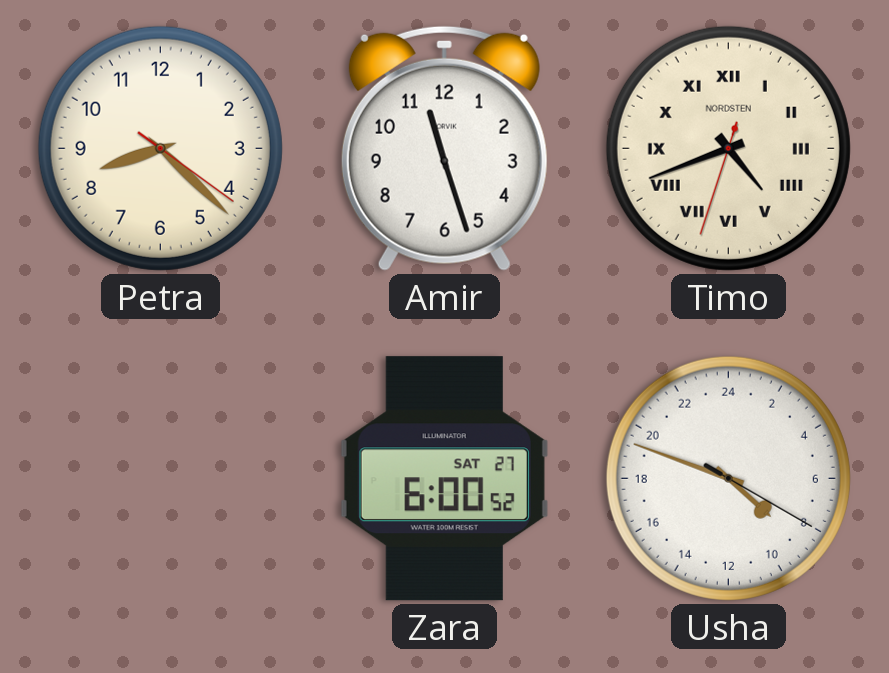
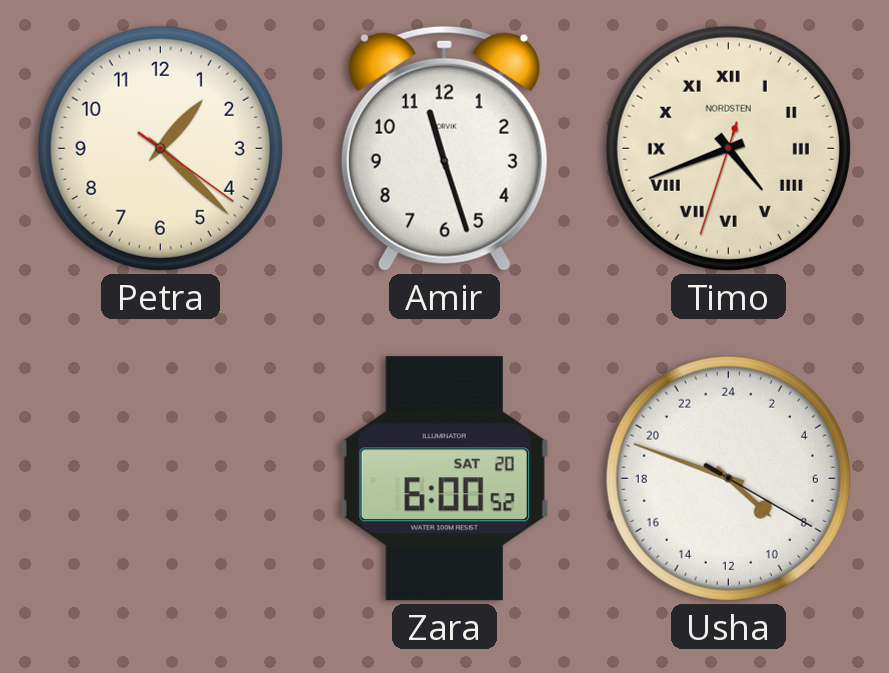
Petra: 8:22 -> 1:22 (160, 148)
Zara date: SAT 27 -> SAT 20 (444, 479)
